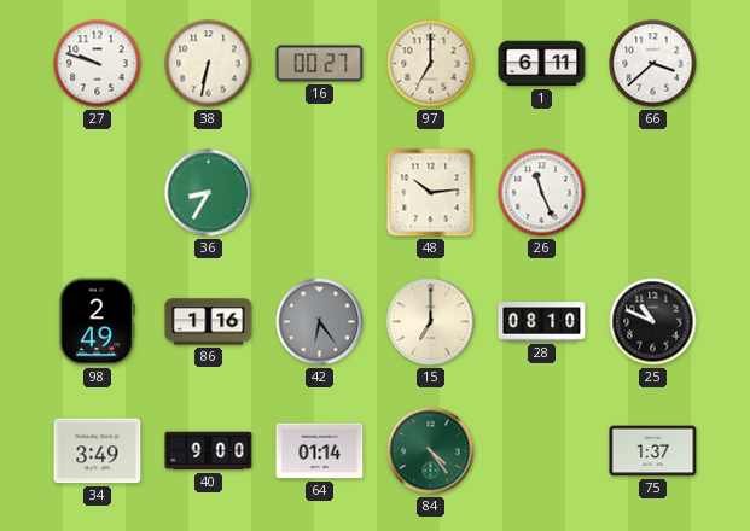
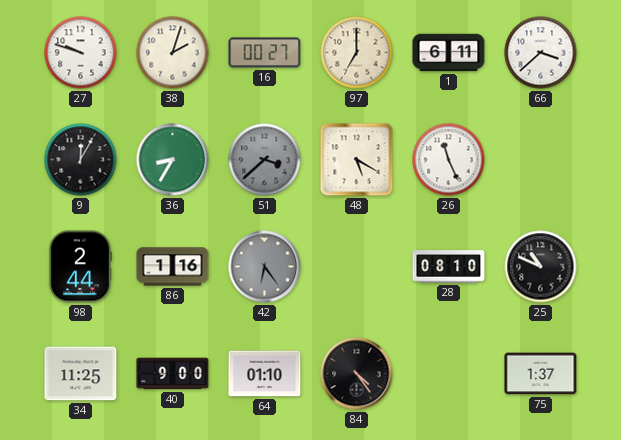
38: 6:32 -> 2:03 (173, 53)
9: none -> 12:05 (81, 160)
51: none -> 3:38 (265, 160)
48: 10:14 -> 5:20 (357, 160)
98: 2:49 -> 2:44 (80, 267)
15: 7:00 -> none (431, 322)
34: 3:49 -> 11:25 (81, 374)
64: 01:14 -> 01:10 (265, 374)
84 dial: green -> black (357, 374)
